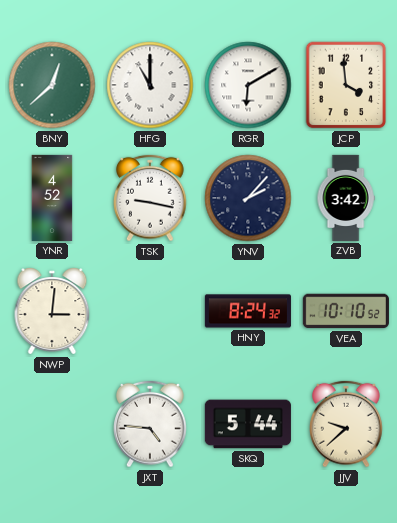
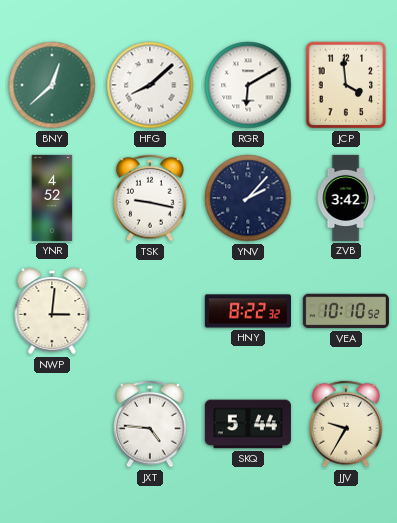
HFG: 11:00 -> 8:08 (150, 85)
HNY: 8:24 -> 8:22 (248, 311)
JJV: 9:38 -> 9:35 (347, 424)
